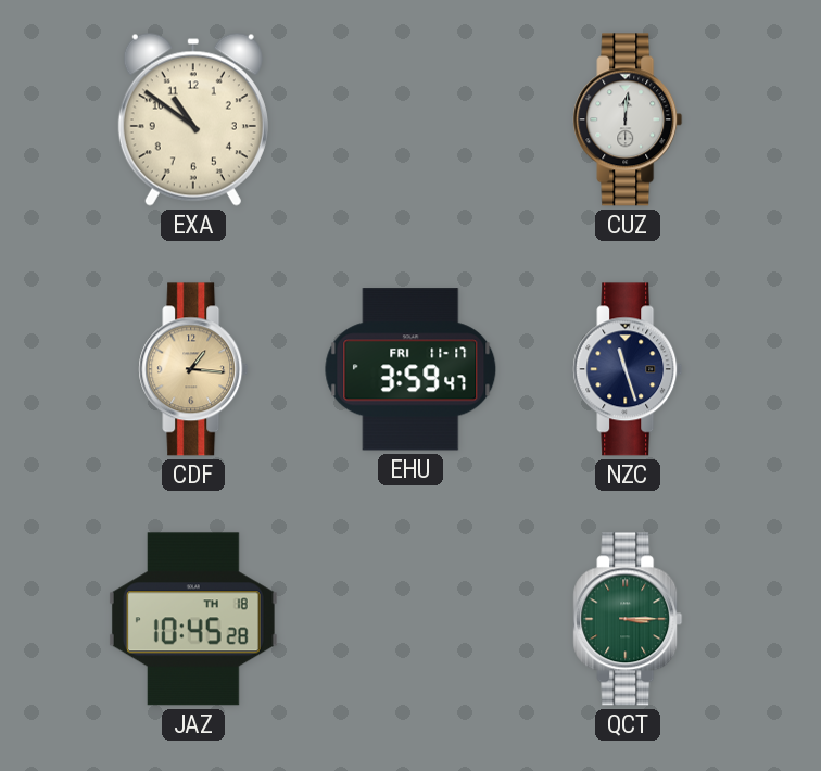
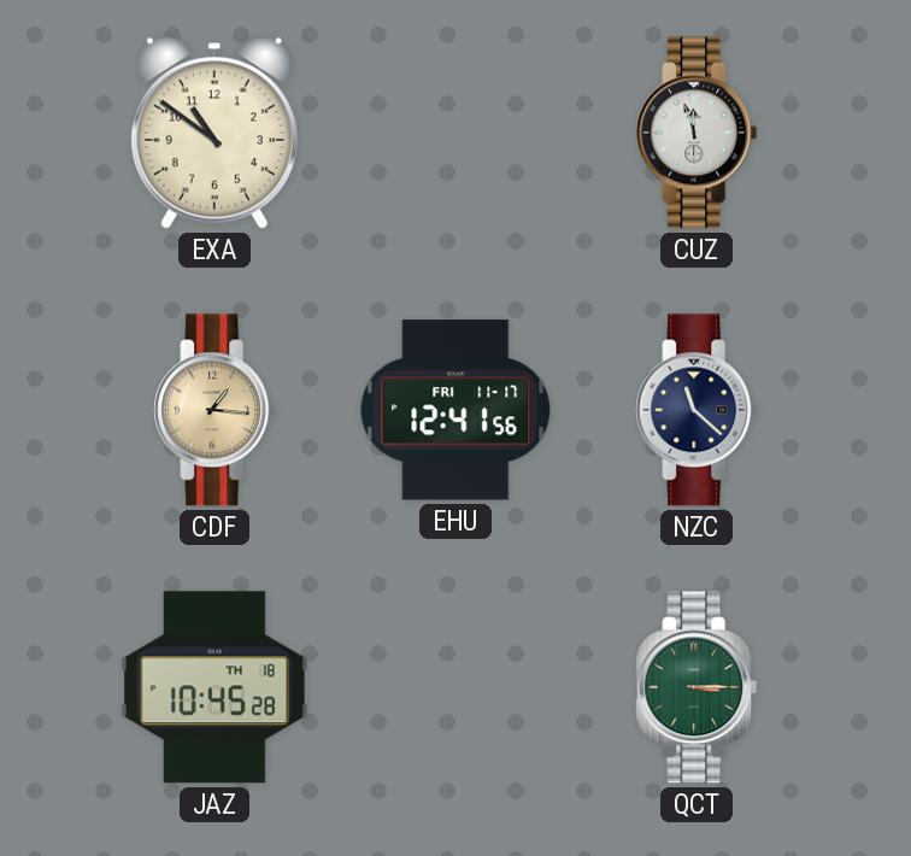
CUZ: 12:01 -> 11:57 (697, 133)
EHU: 3:59 -> 12:41 (456, 410)
NZC: 11:27 -> 11:22 (697, 410)
